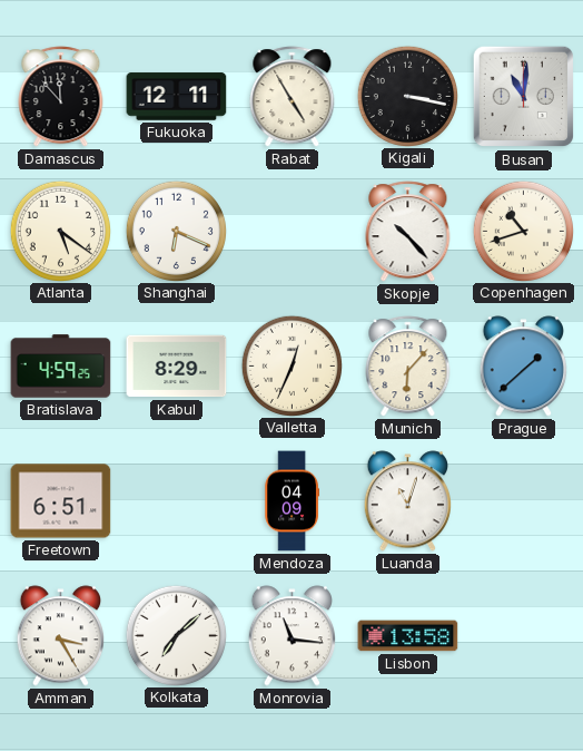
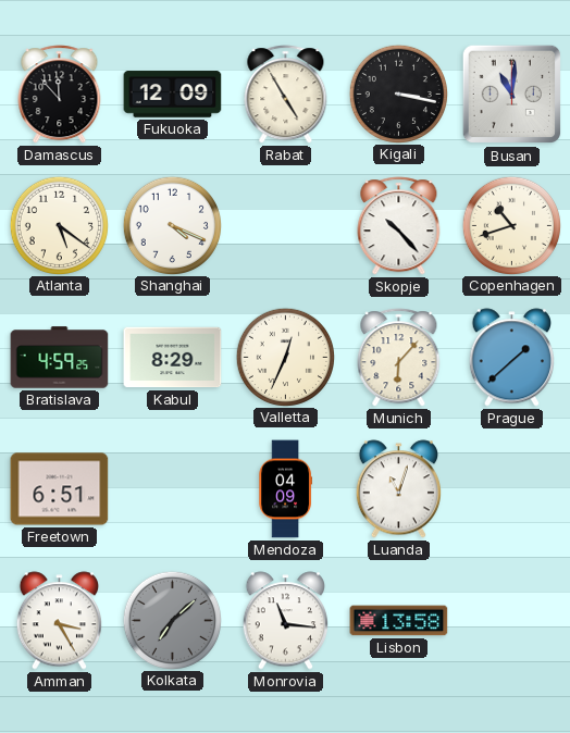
Fukuoka: 12:11 -> 12:09 (173, 95)
Shanghai: 6:19 -> 4:19 (172, 225)
Kolkata dial: white -> grey (172, 620)
